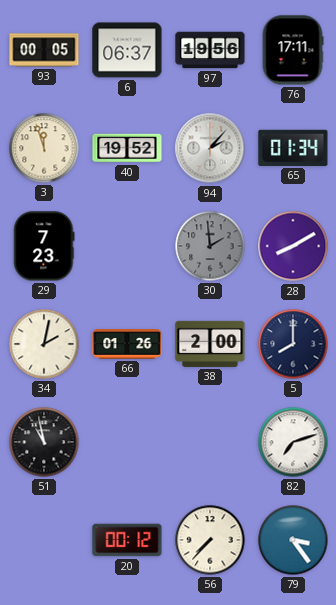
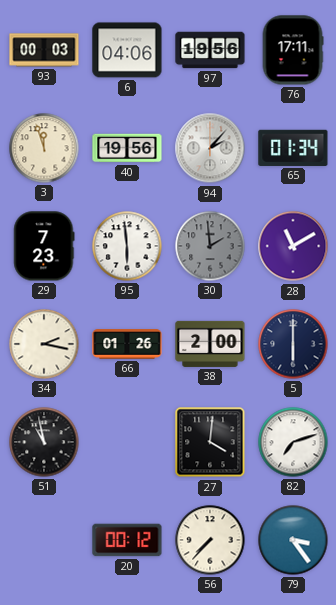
93: 00:05 -> 00:03 (44, 50)
6: 06:37 -> 04:06 (127, 50)
40: 19:52 -> 19:56 (127, 148)
95: none -> 5:59 (127, 246)
28: 8:10 -> 11:10 (293, 246)
34: 2:02 -> 2:17 (44, 344)
5: 8:00 -> 6:00 (293, 344)
27: none -> 4:01 (210, 442)
